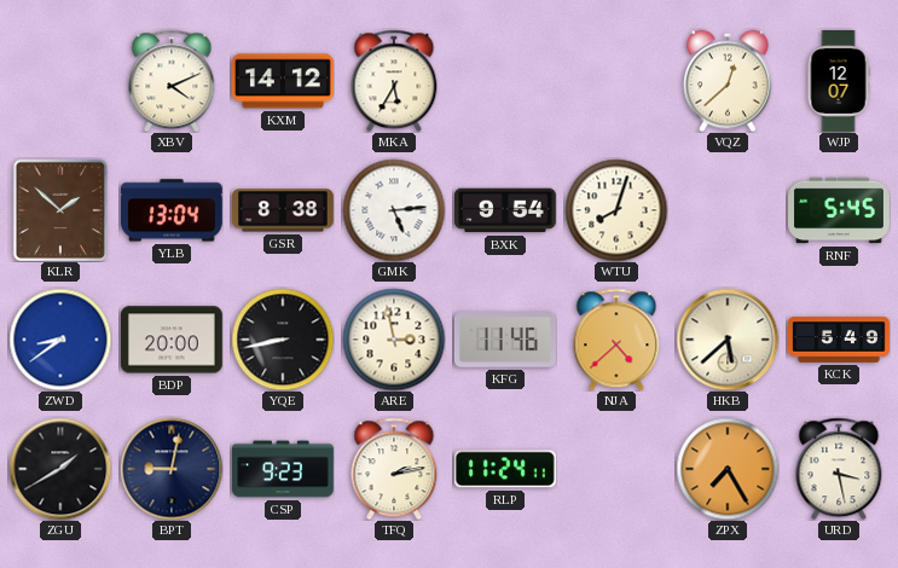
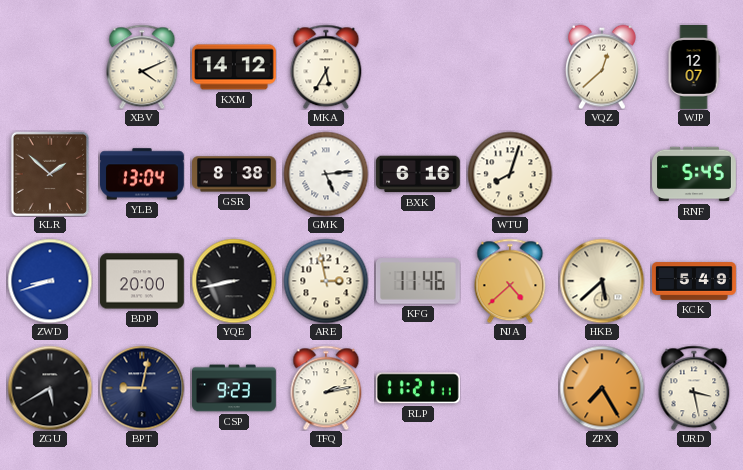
BXK: 9:54 -> 6:16 (418, 174)
ZWD: 8:39 -> 8:42 (50, 281)
ZGU: 1:40 -> 5:40 (50, 388)
RLP: 11:24 -> 11:21 (418, 388)
